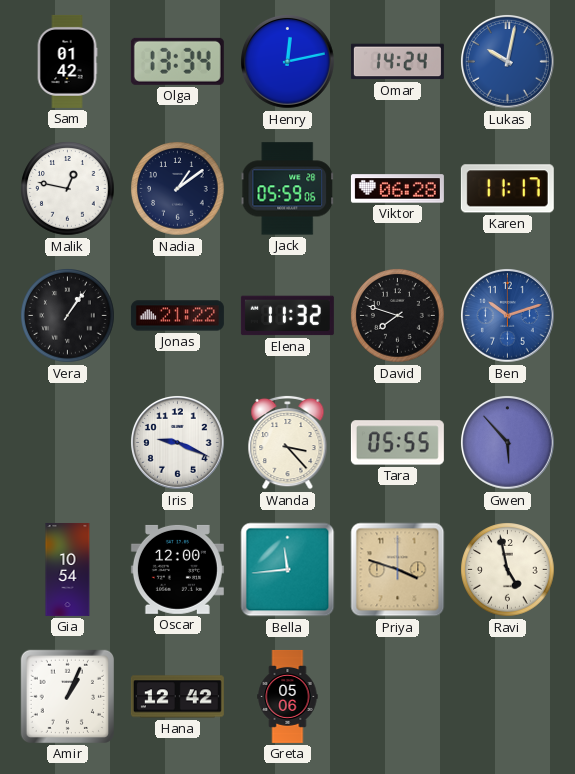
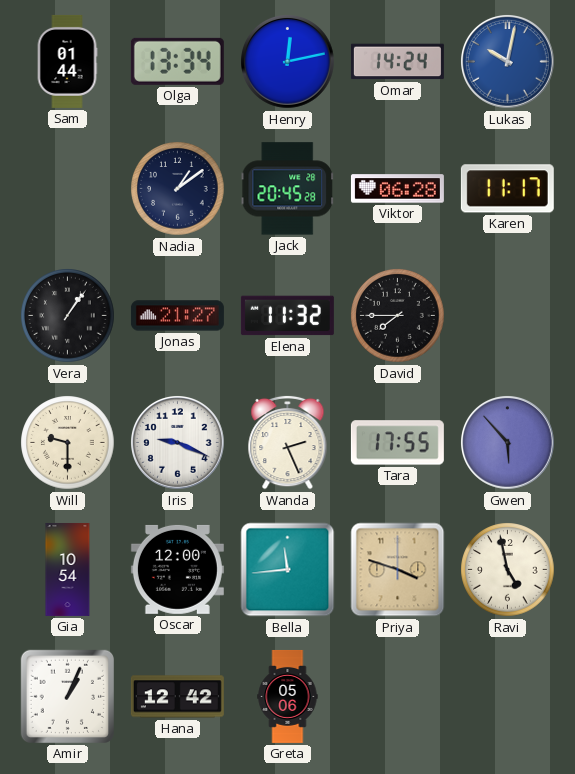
Sam: 01:42 -> 01:44 (67, 61)
Malik: 12:47 -> none (68, 189)
Jack: 05:59 -> 20:45 (288, 189)
Jonas: 21:22 -> 21:27 (177, 316)
David: 7:48 -> 7:45 (398, 316)
Ben: 10:12 -> none (508, 316)
Will: none -> 9:30 (68, 443)
Wanda: 3:23 -> 2:26 (288, 442)
Tara: 05:55 -> 17:55 (397, 443)
